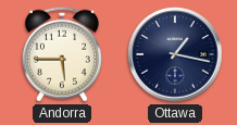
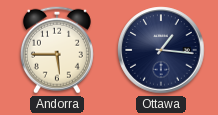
Ottawa: 1:17 -> 1:16 (161, 50)
